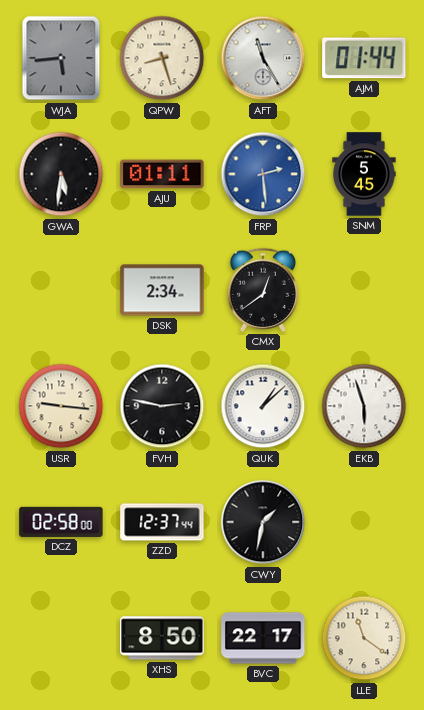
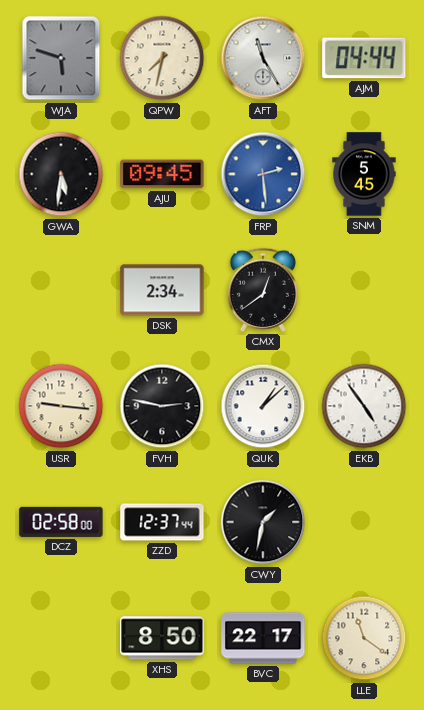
WJA: 5:44 -> 5:48 (61, 58)
QPW: 8:27 -> 7:32 (162, 58)
AJM: 01:44 -> 04:44 (364, 58)
AJU: 01:11 -> 09:45 (162, 174)
EKB: 5:57 -> 4:54 (364, 406)
